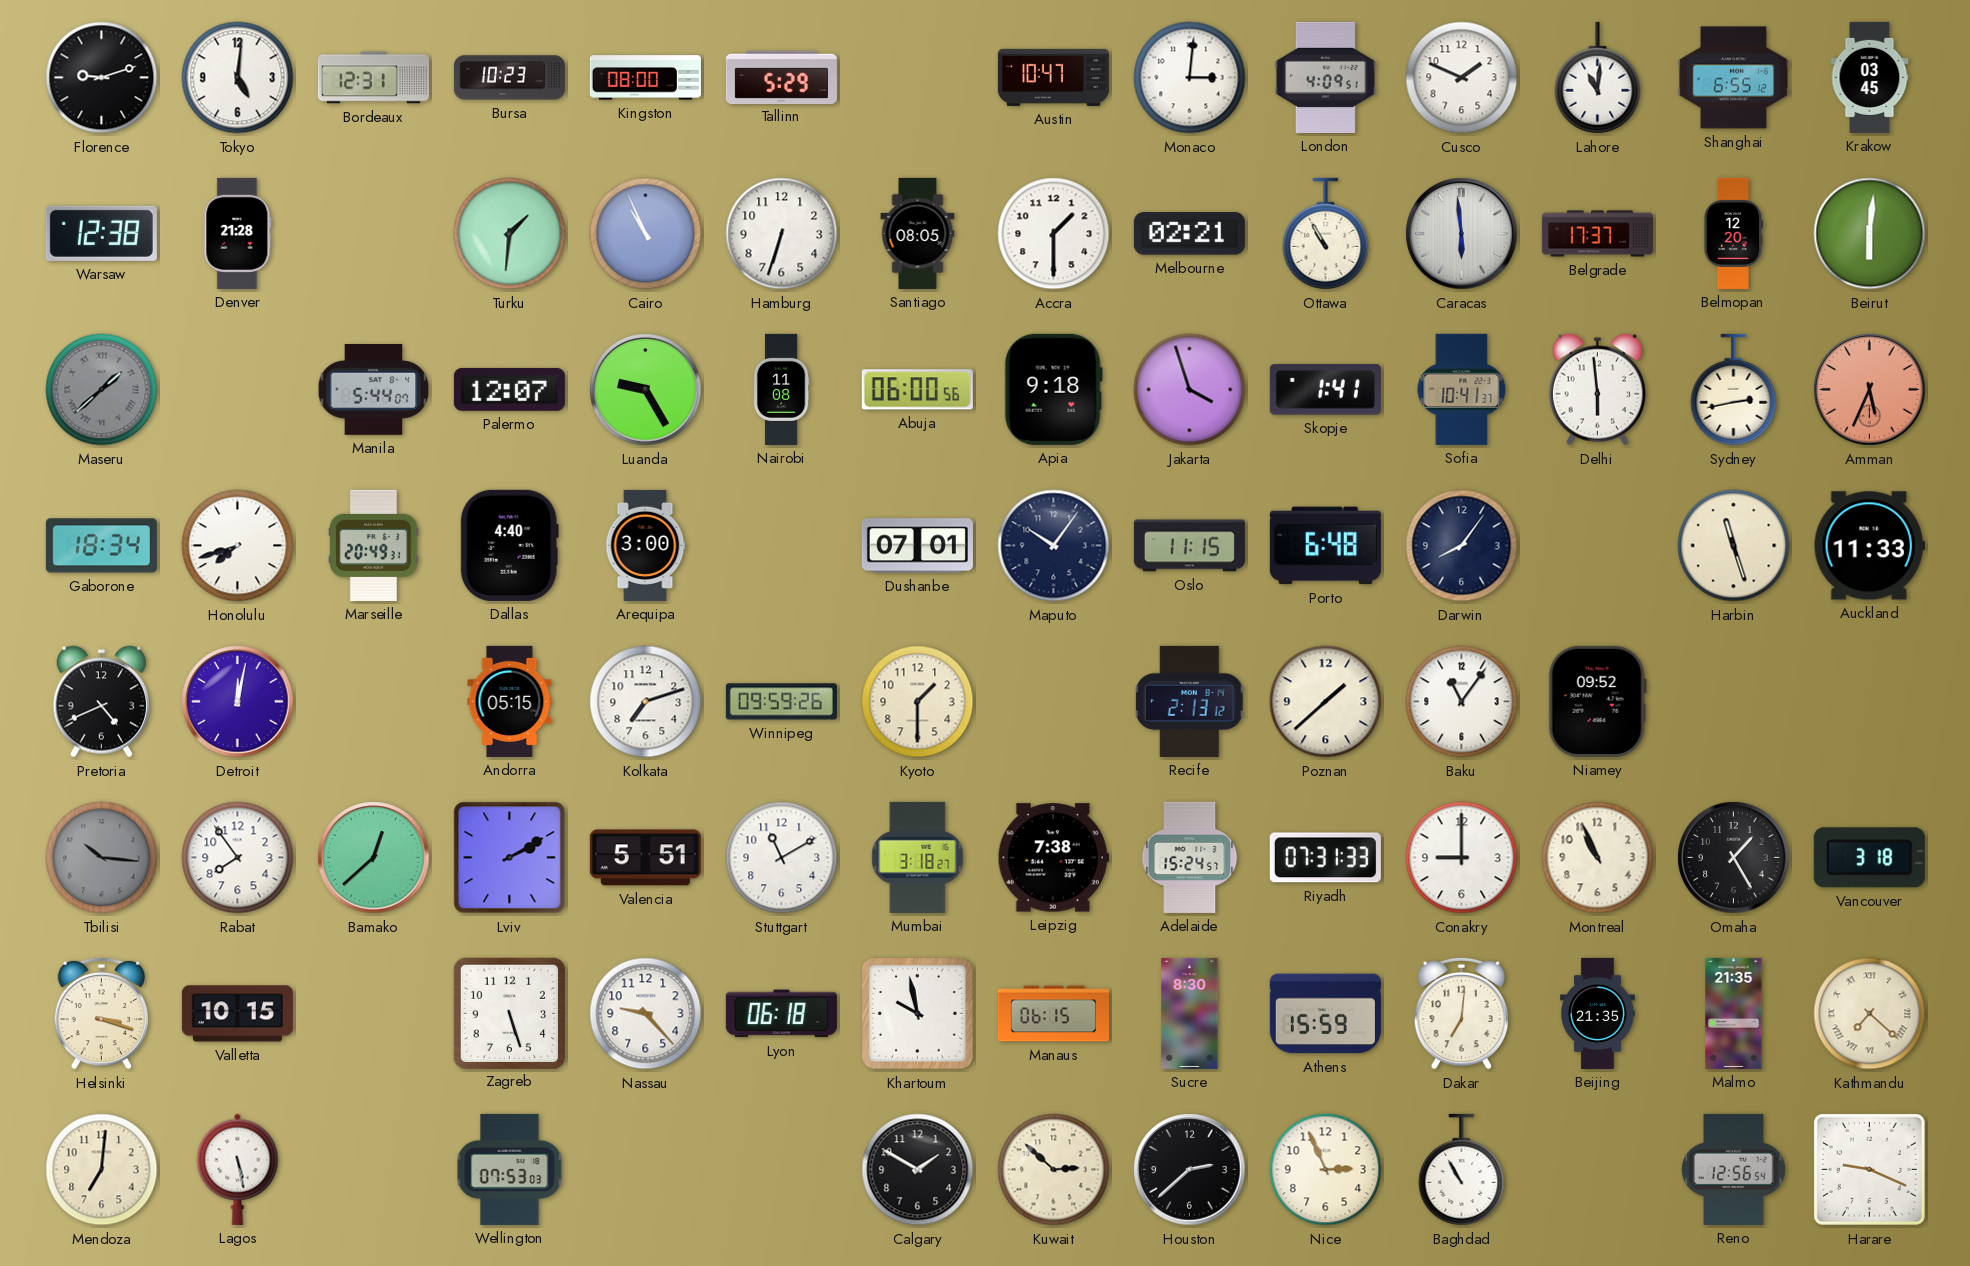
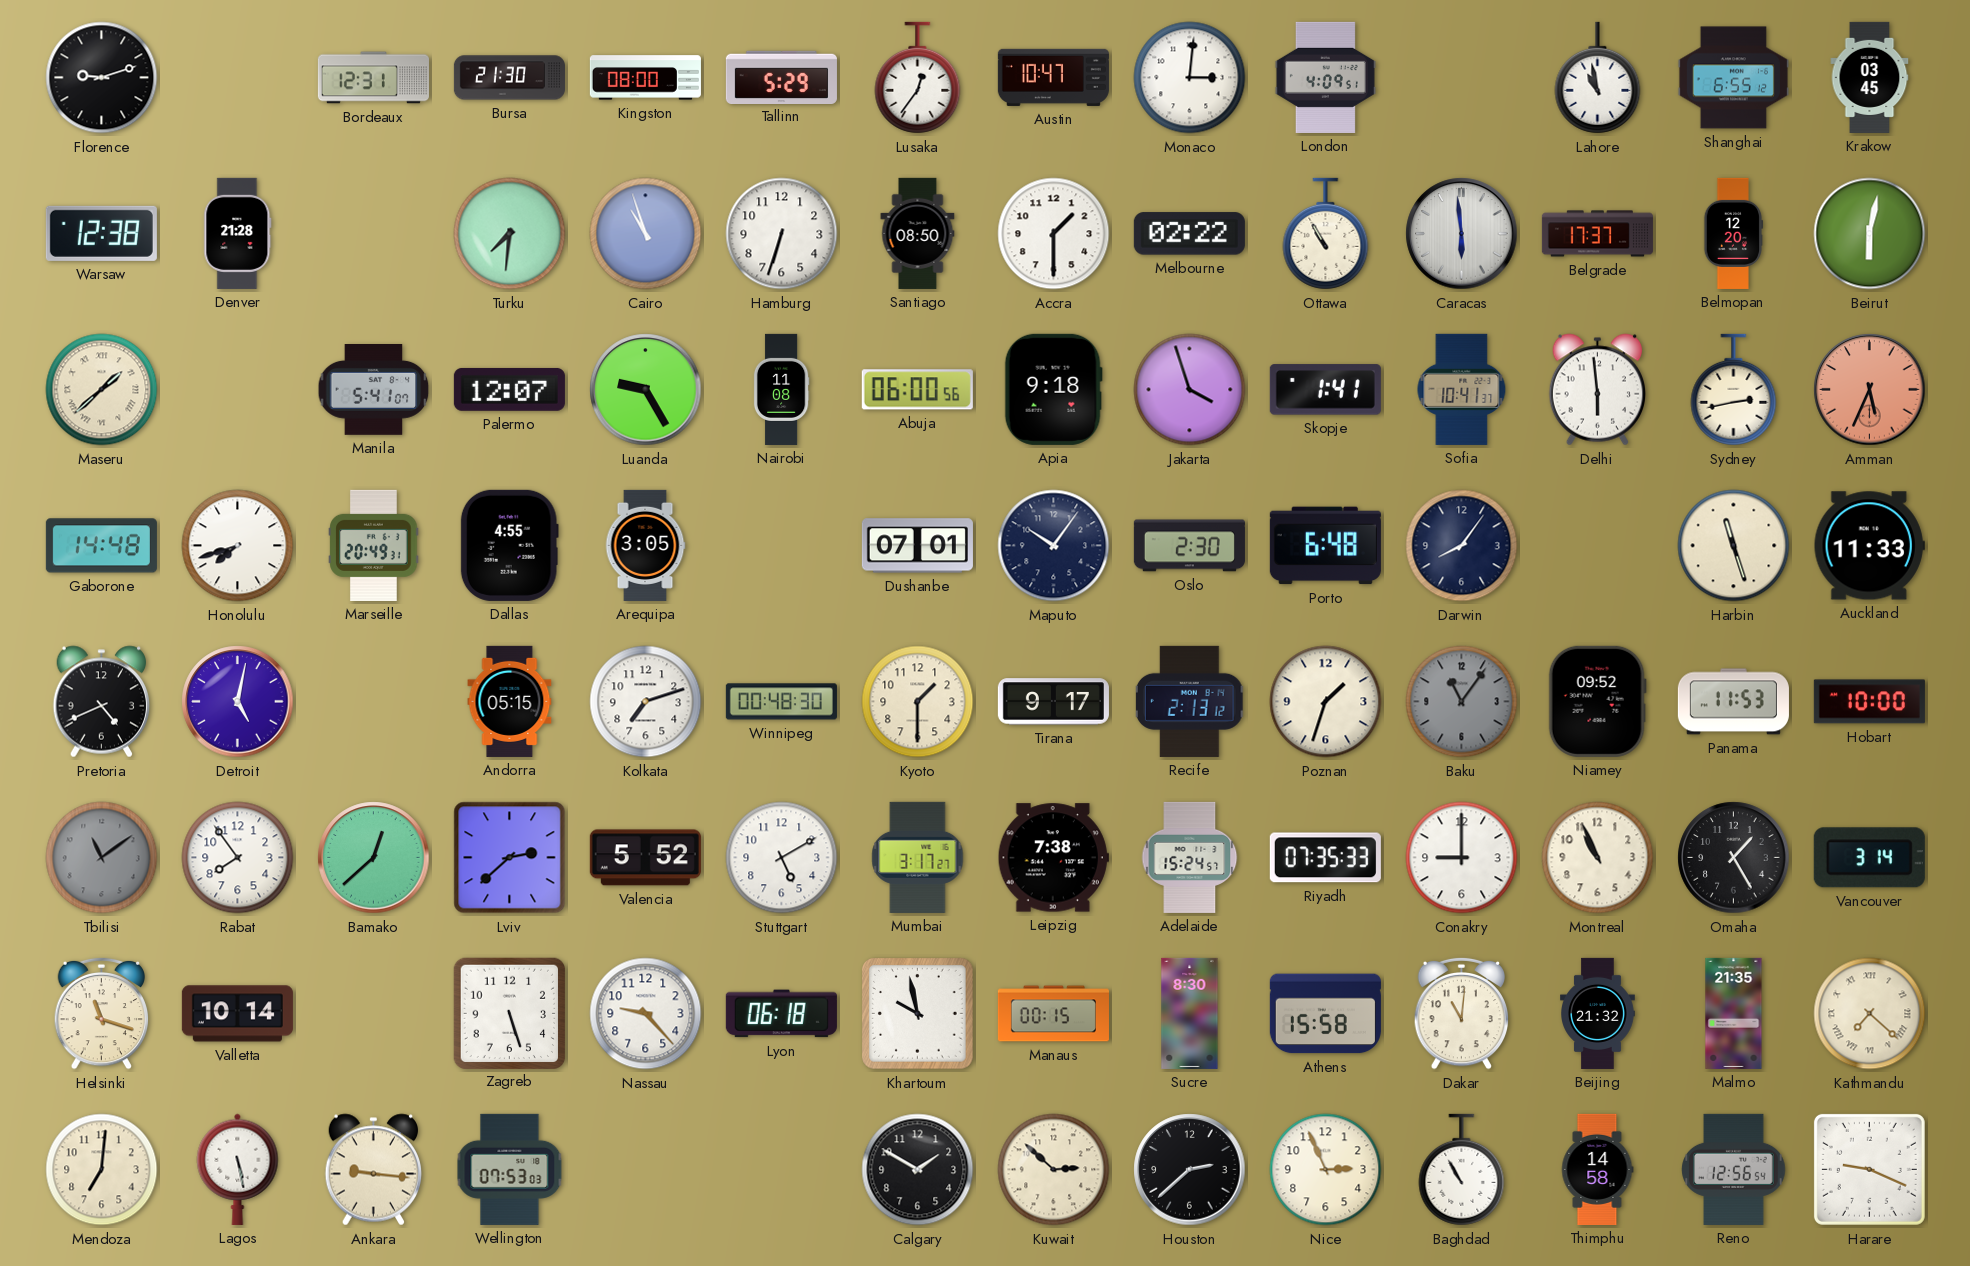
Tokyo: 5:01 -> none (238, 78)
Bursa: 10:23 -> 21:30 (509, 78)
Lusaka: none -> 12:36 (918, 78)
Cusco: 1:49 -> none (1462, 78)
Lahore: 11:01 -> 10:58 (1598, 78)
Turku: 1:31 -> 7:31 (510, 234)
Cairo: 10:56 -> 10:57 (646, 234)
Santiago: 08:05 -> 08:50 (918, 233)
Melbourne: 02:21 -> 02:22 (1189, 234)
Beirut: 6:01 -> 6:02 (1870, 234)
Maseru dial: grey -> cream (102, 390)
Manila: 5:44 -> 5:41 (374, 390)
Gaborone: 18:34 -> 14:48 (101, 546)
Dallas: 4:40 -> 4:55 (509, 545)
Arequipa: 3:00 -> 3:05 (645, 545)
Oslo: 11:15 -> 2:30 (1189, 546)
Detroit: 12:02 -> 5:02 (238, 702)
Winnipeg: 09:59 -> 00:48 (781, 702)
Tirana: none -> 9:17 (1053, 702)
Poznan: 1:38 -> 1:33 (1326, 702)
Baku dial: white -> grey (1462, 702)
Panama: none -> 11:53 (1733, 702)
Hobart: none -> 10:00 (1869, 702)
Tbilisi: 10:16 -> 11:09 (102, 858)
Lviv: 2:10 -> 2:38 (510, 858)
Valencia: 5:51 -> 5:52 (645, 858)
Stuttgart: 11:10 -> 5:10 (782, 858)
Mumbai: 3:18 -> 3:17 (918, 857)
Riyadh: 07:31 -> 07:35 (1325, 858)
Vancouver: 3:18 -> 3:14 (1869, 858)
Helsinki: 3:18 -> 11:18 (102, 1013)
Valletta: 10:15 -> 10:14 (237, 1014)
Manaus: 06:15 -> 00:15 (1053, 1014)
Athens: 15:59 -> 15:58 (1325, 1014)
Dakar: 7:01 -> 11:01 (1462, 1013)
Beijing: 21:35 -> 21:32 (1598, 1013)
Ankara: none -> 9:16 (374, 1170)
Thimphu: none -> 14:58 (1597, 1169)
